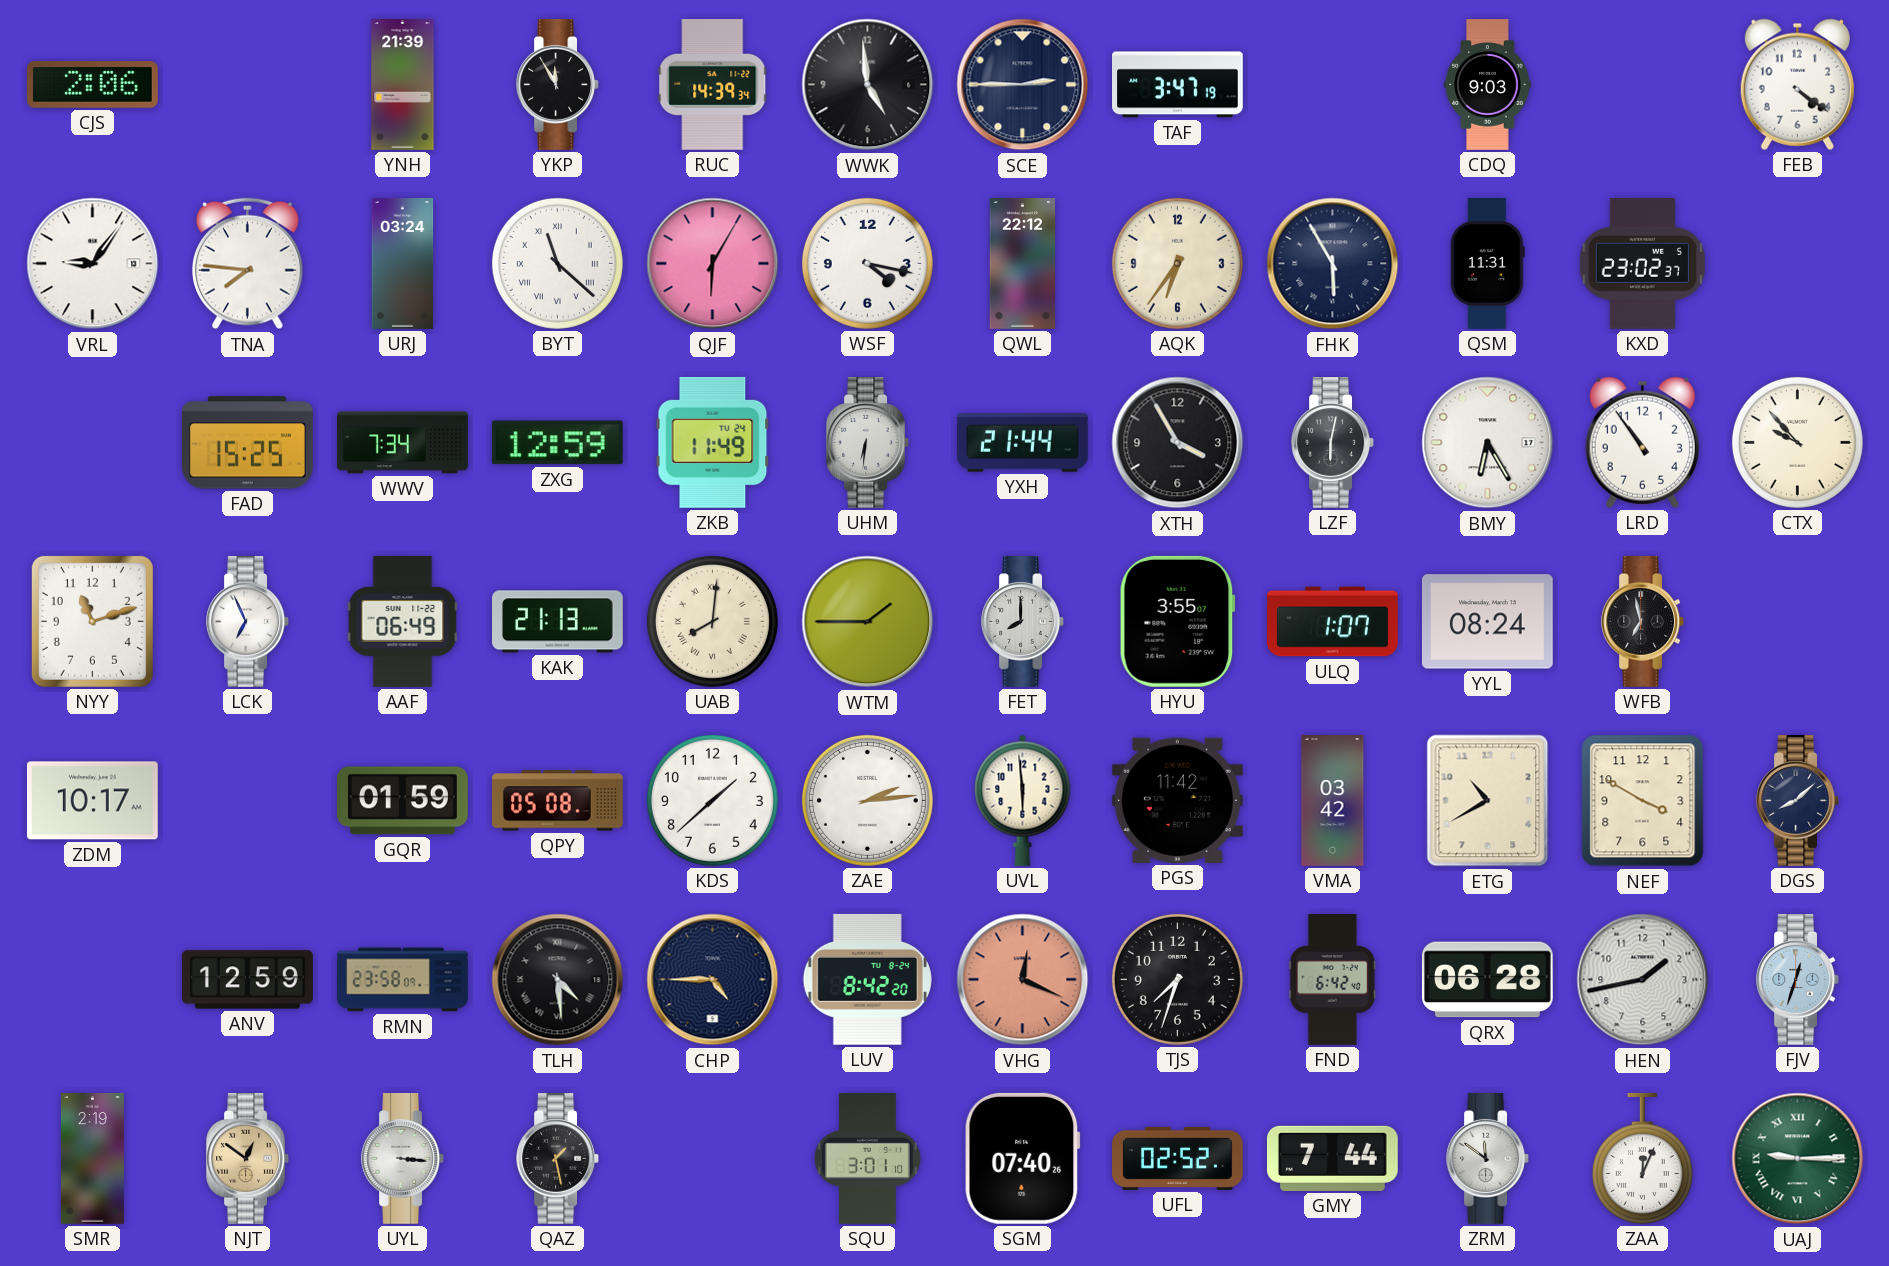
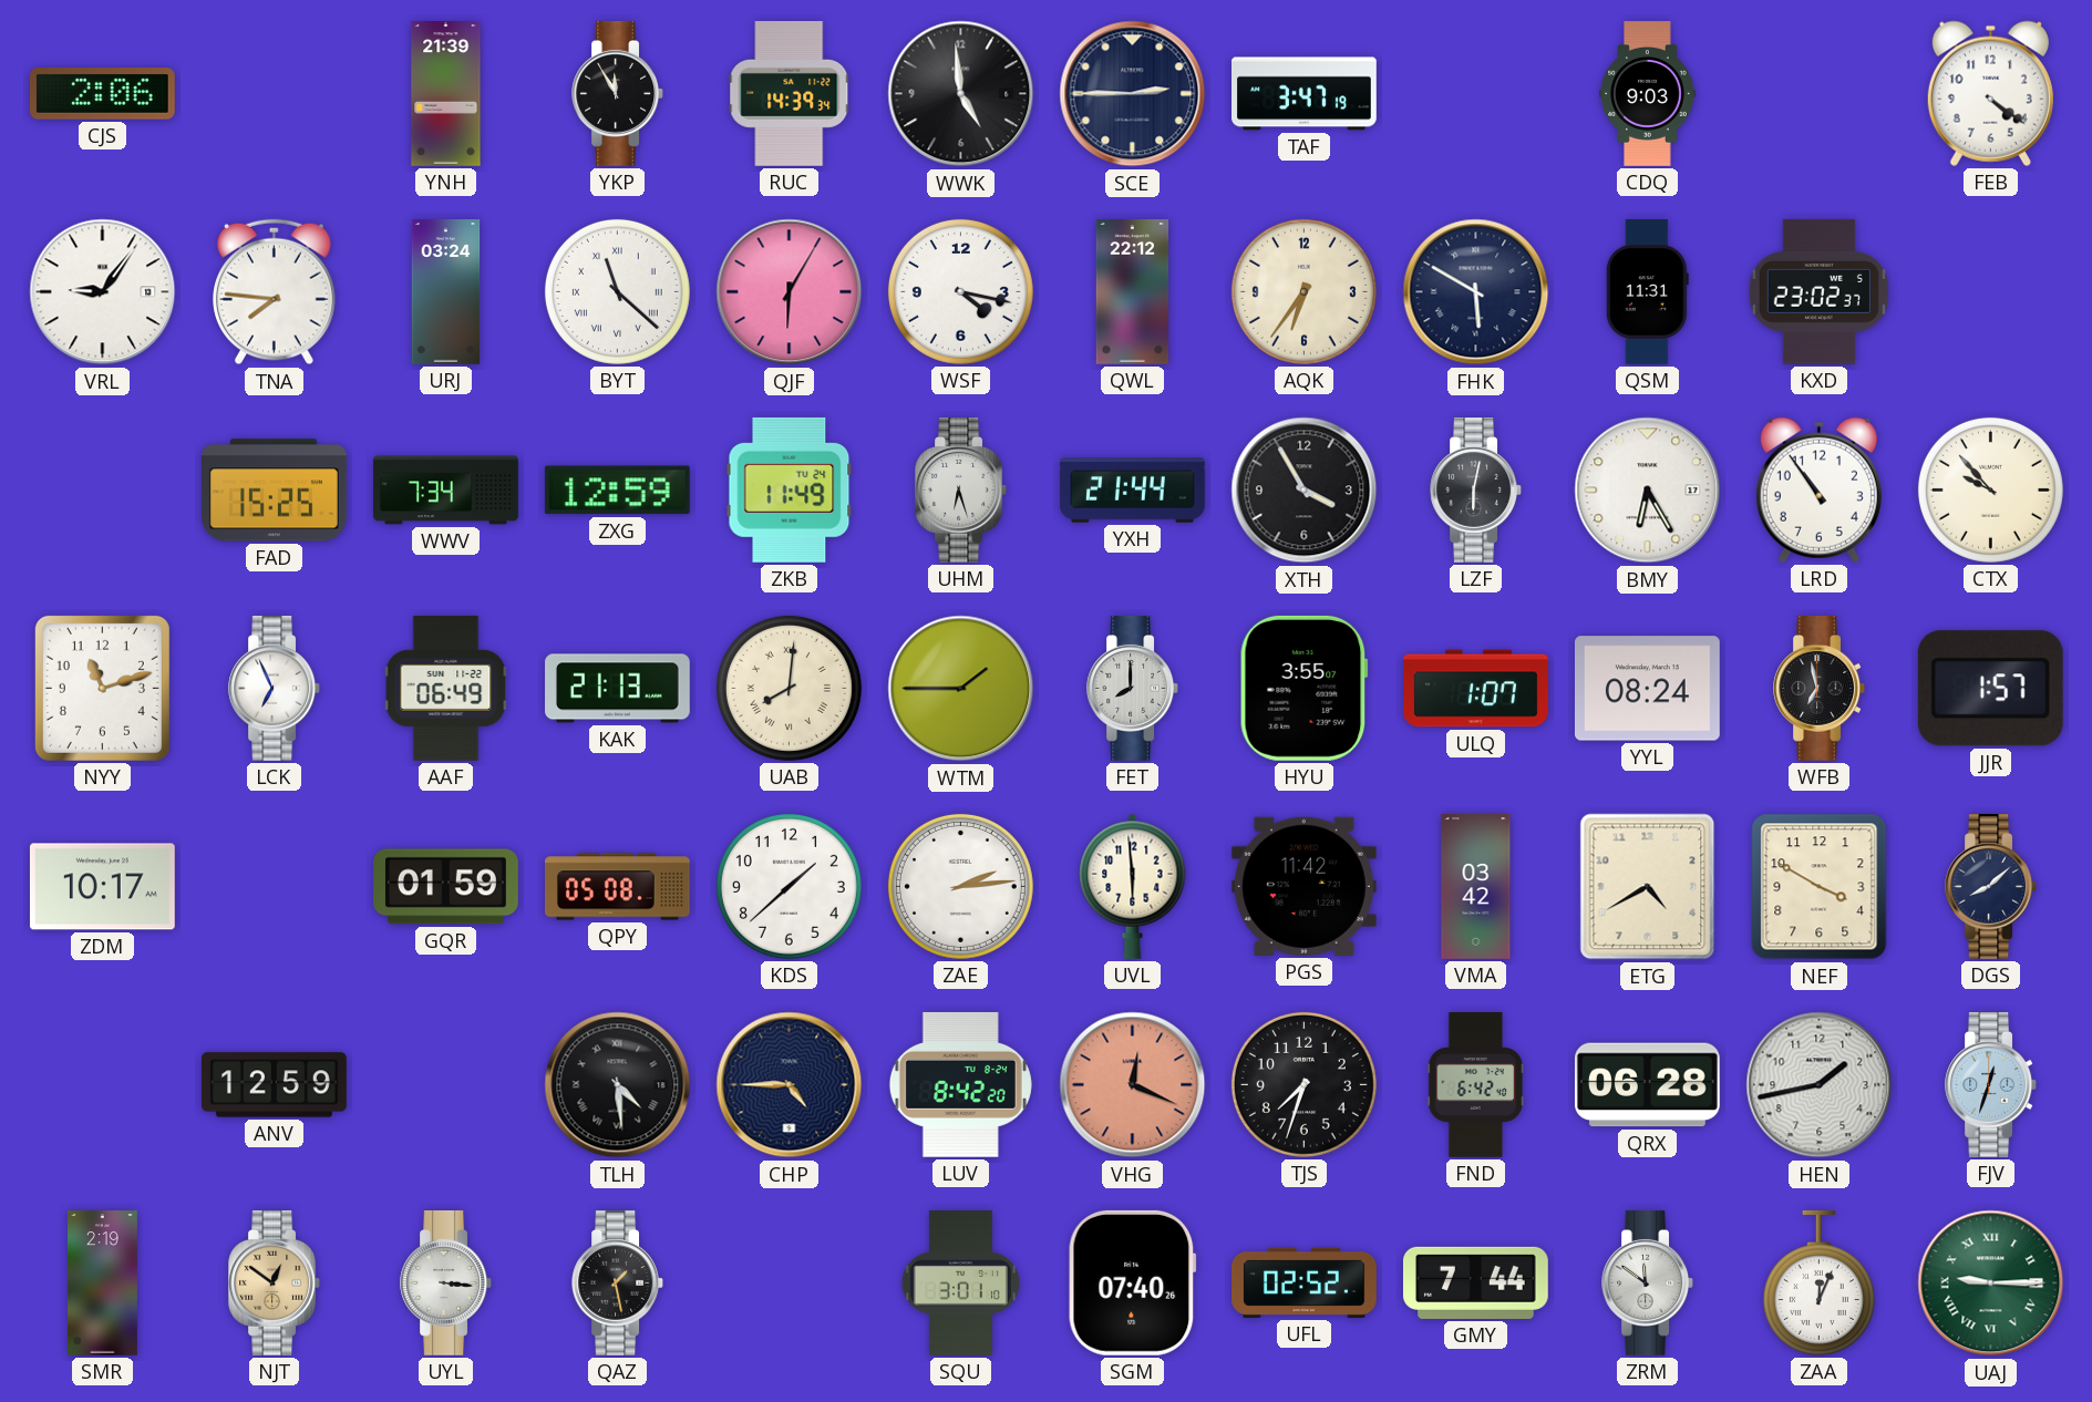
FHK: 5:55 -> 5:50 (1476, 292)
UHM: 6:31 -> 6:27 (960, 491)
JJR: none -> 1:57 (1990, 689)
ETG: 10:40 -> 4:40 (1648, 887)
RMN: 23:58 -> none (403, 980)
